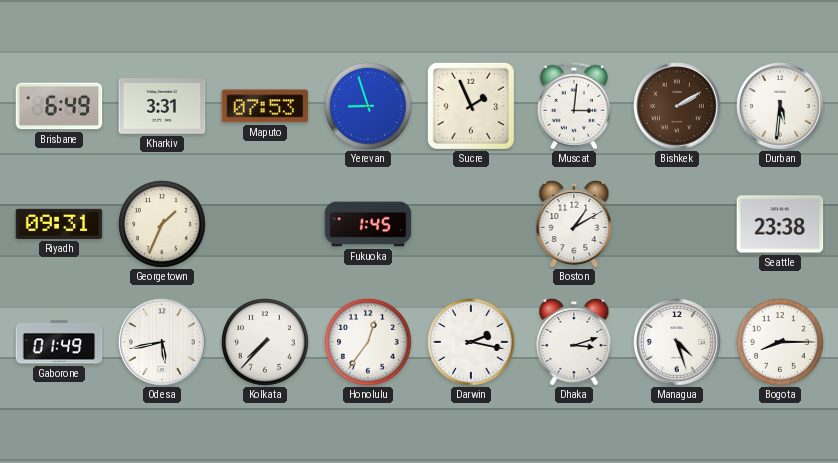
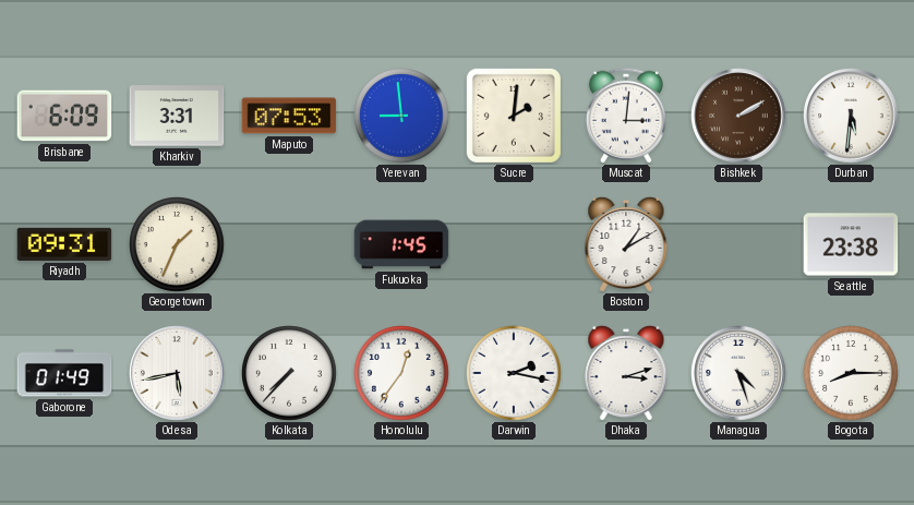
Brisbane: 6:49 -> 6:09 (64, 116)
Yerevan: 8:57 -> 8:59 (401, 116)
Sucre: 1:56 -> 2:01 (514, 116)
